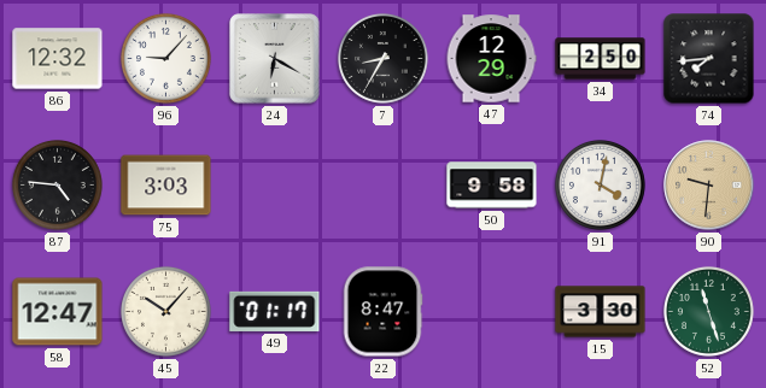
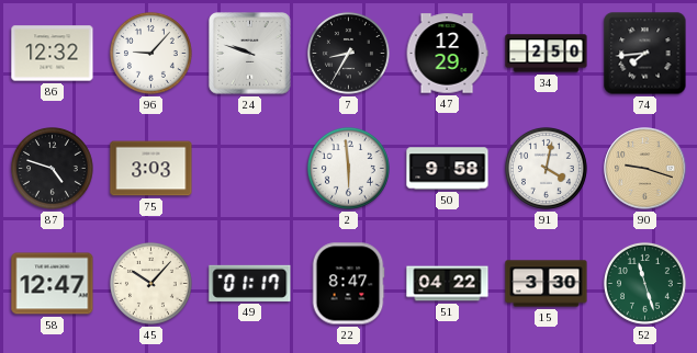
24: 6:20 -> 9:48 (250, 54)
87: 4:46 -> 4:48 (53, 169)
2: none -> 5:59 (349, 169)
90: 9:31 -> 9:18 (645, 169)
51: none -> 04:22 (448, 284)
